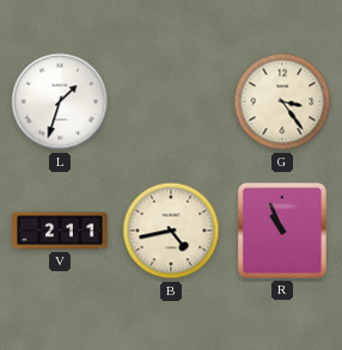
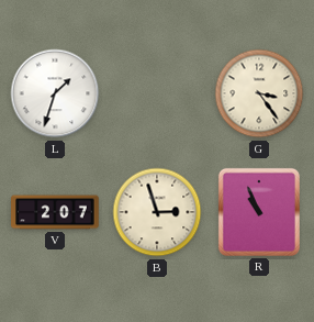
V: 2:11 -> 2:07 (55, 212)
B: 4:43 -> 2:57 (157, 212)
